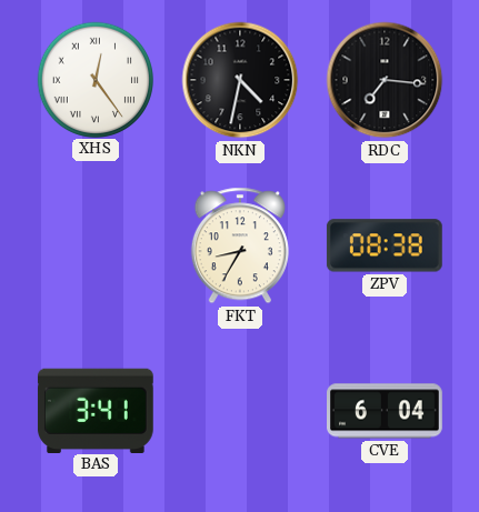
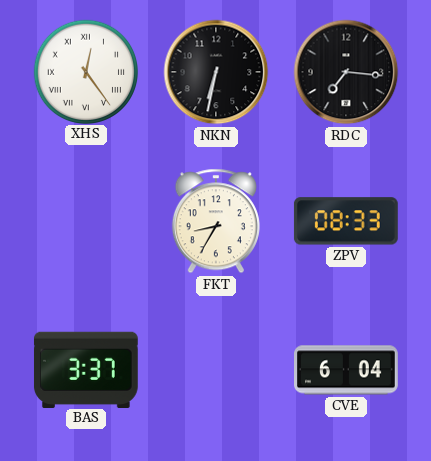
NKN: 4:32 -> 6:32 (216, 72)
ZPV: 08:38 -> 08:33 (346, 221)
BAS: 3:41 -> 3:37 (86, 369)
